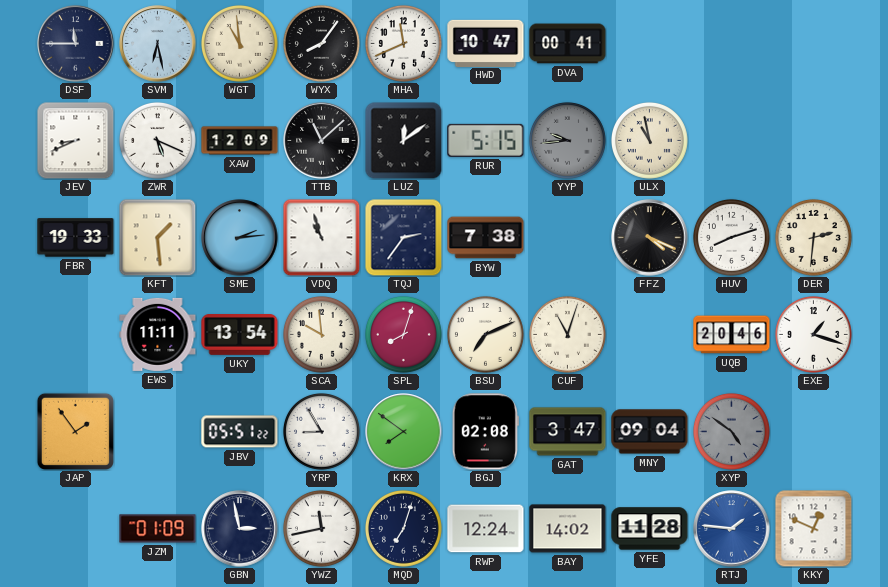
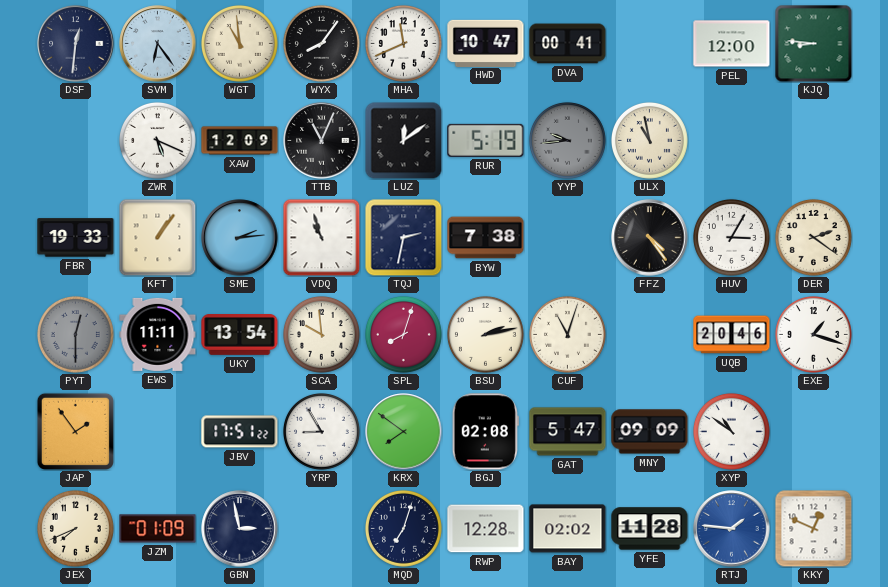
DSF: 11:45 -> 12:31 (76, 44)
SVM: 6:28 -> 6:24 (158, 44)
PEL: none -> 12:00 (732, 44)
KJQ: none -> 8:46 (813, 43)
JEV: 8:41 -> none (75, 140)
TTB: 11:08 -> 11:04 (322, 141)
RUR: 5:15 -> 5:19 (486, 140)
KFT: 1:29 -> 1:06 (157, 237)
TQJ: 2:36 -> 2:32 (403, 237)
FFZ: 4:19 -> 4:24 (650, 238)
HUV: 8:12 -> 3:05 (731, 237)
DER: 2:31 -> 2:21 (813, 237)
PYT: none -> 12:30 (75, 334)
BSU: 7:11 -> 2:13 (485, 334)
JBV: 05:51 -> 17:51 (240, 432)
GAT: 3:47 -> 5:47 (568, 432)
MNY: 09:04 -> 09:09 (650, 432)
XYP: 4:51 -> 10:51 (731, 431)
XYP dial: grey -> white (731, 431)
JEX: none -> 7:41 (75, 528)
YWZ: 11:43 -> none (321, 528)
RWP: 12:24 -> 12:28 (486, 529)
BAY: 14:02 -> 02:02 (568, 529)
